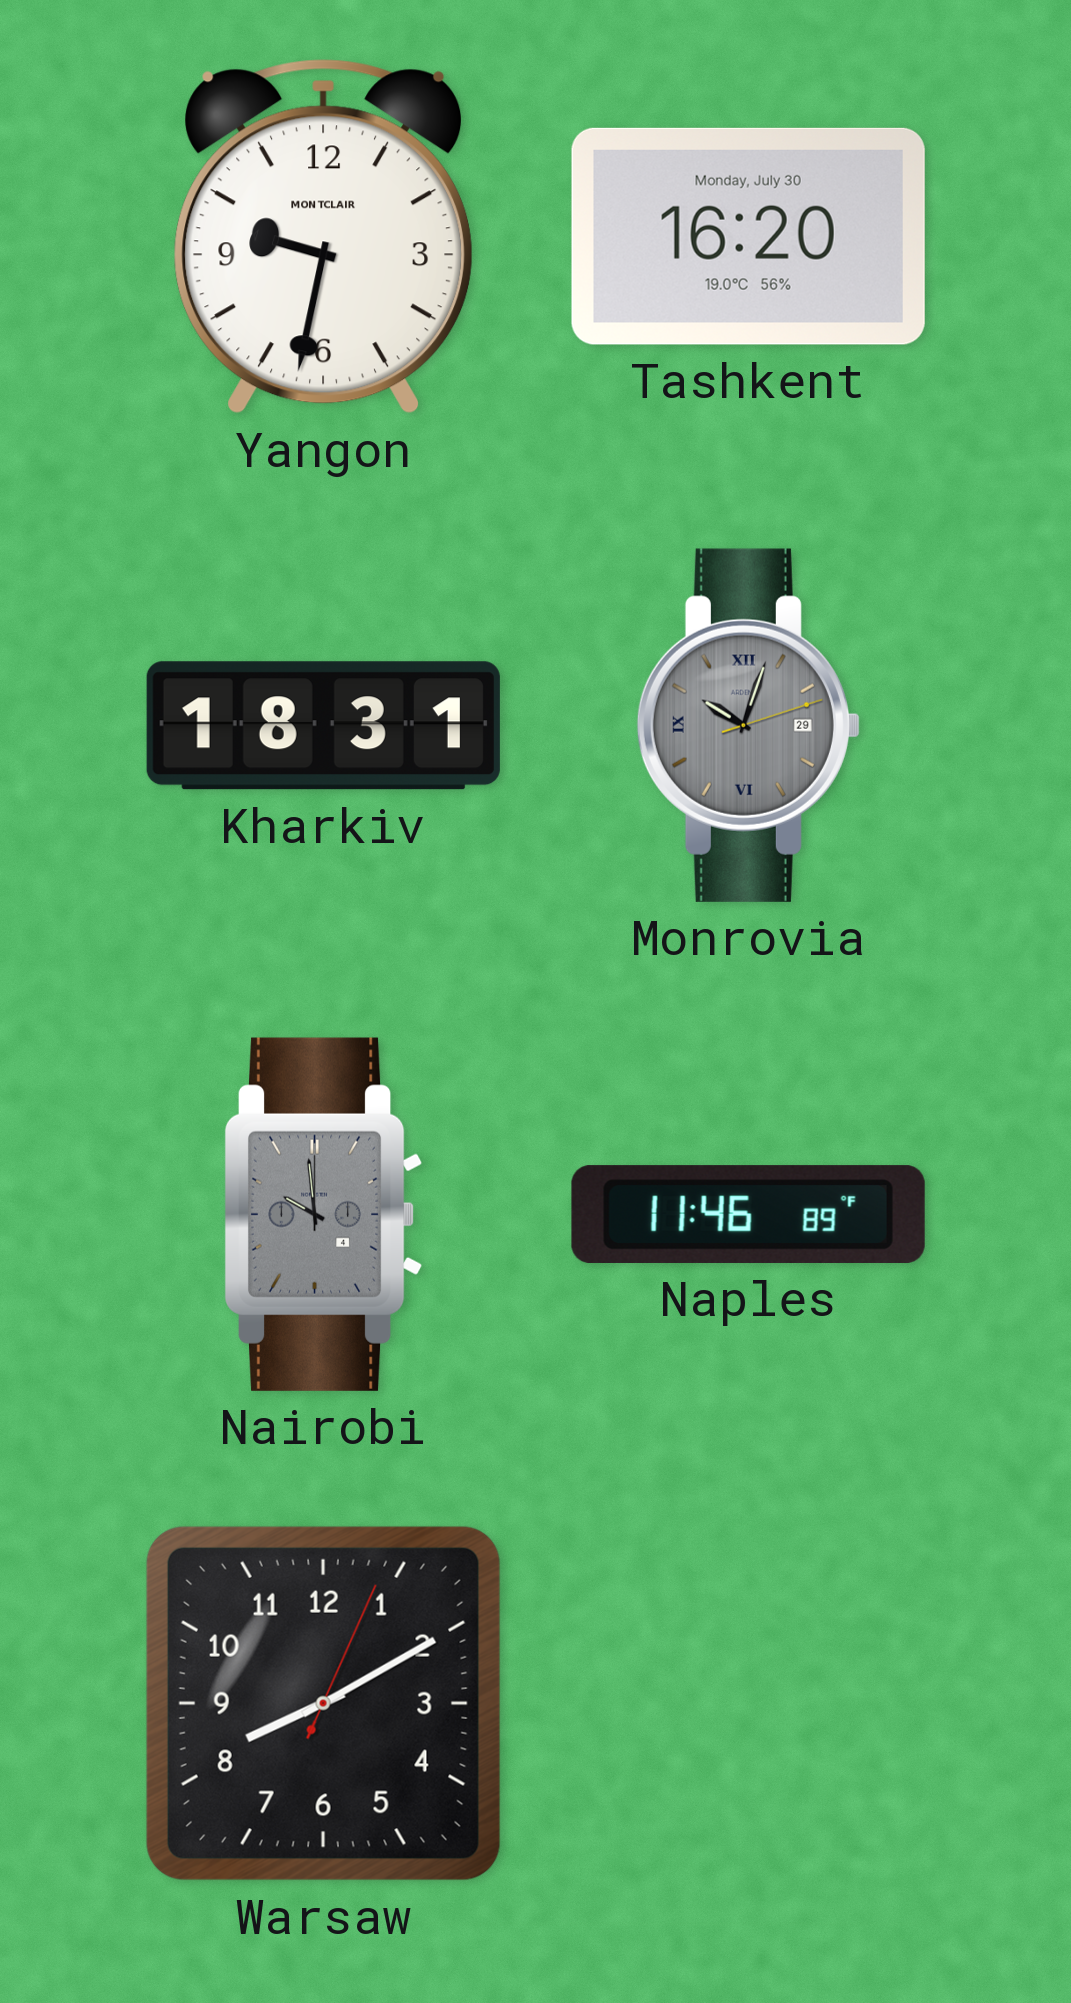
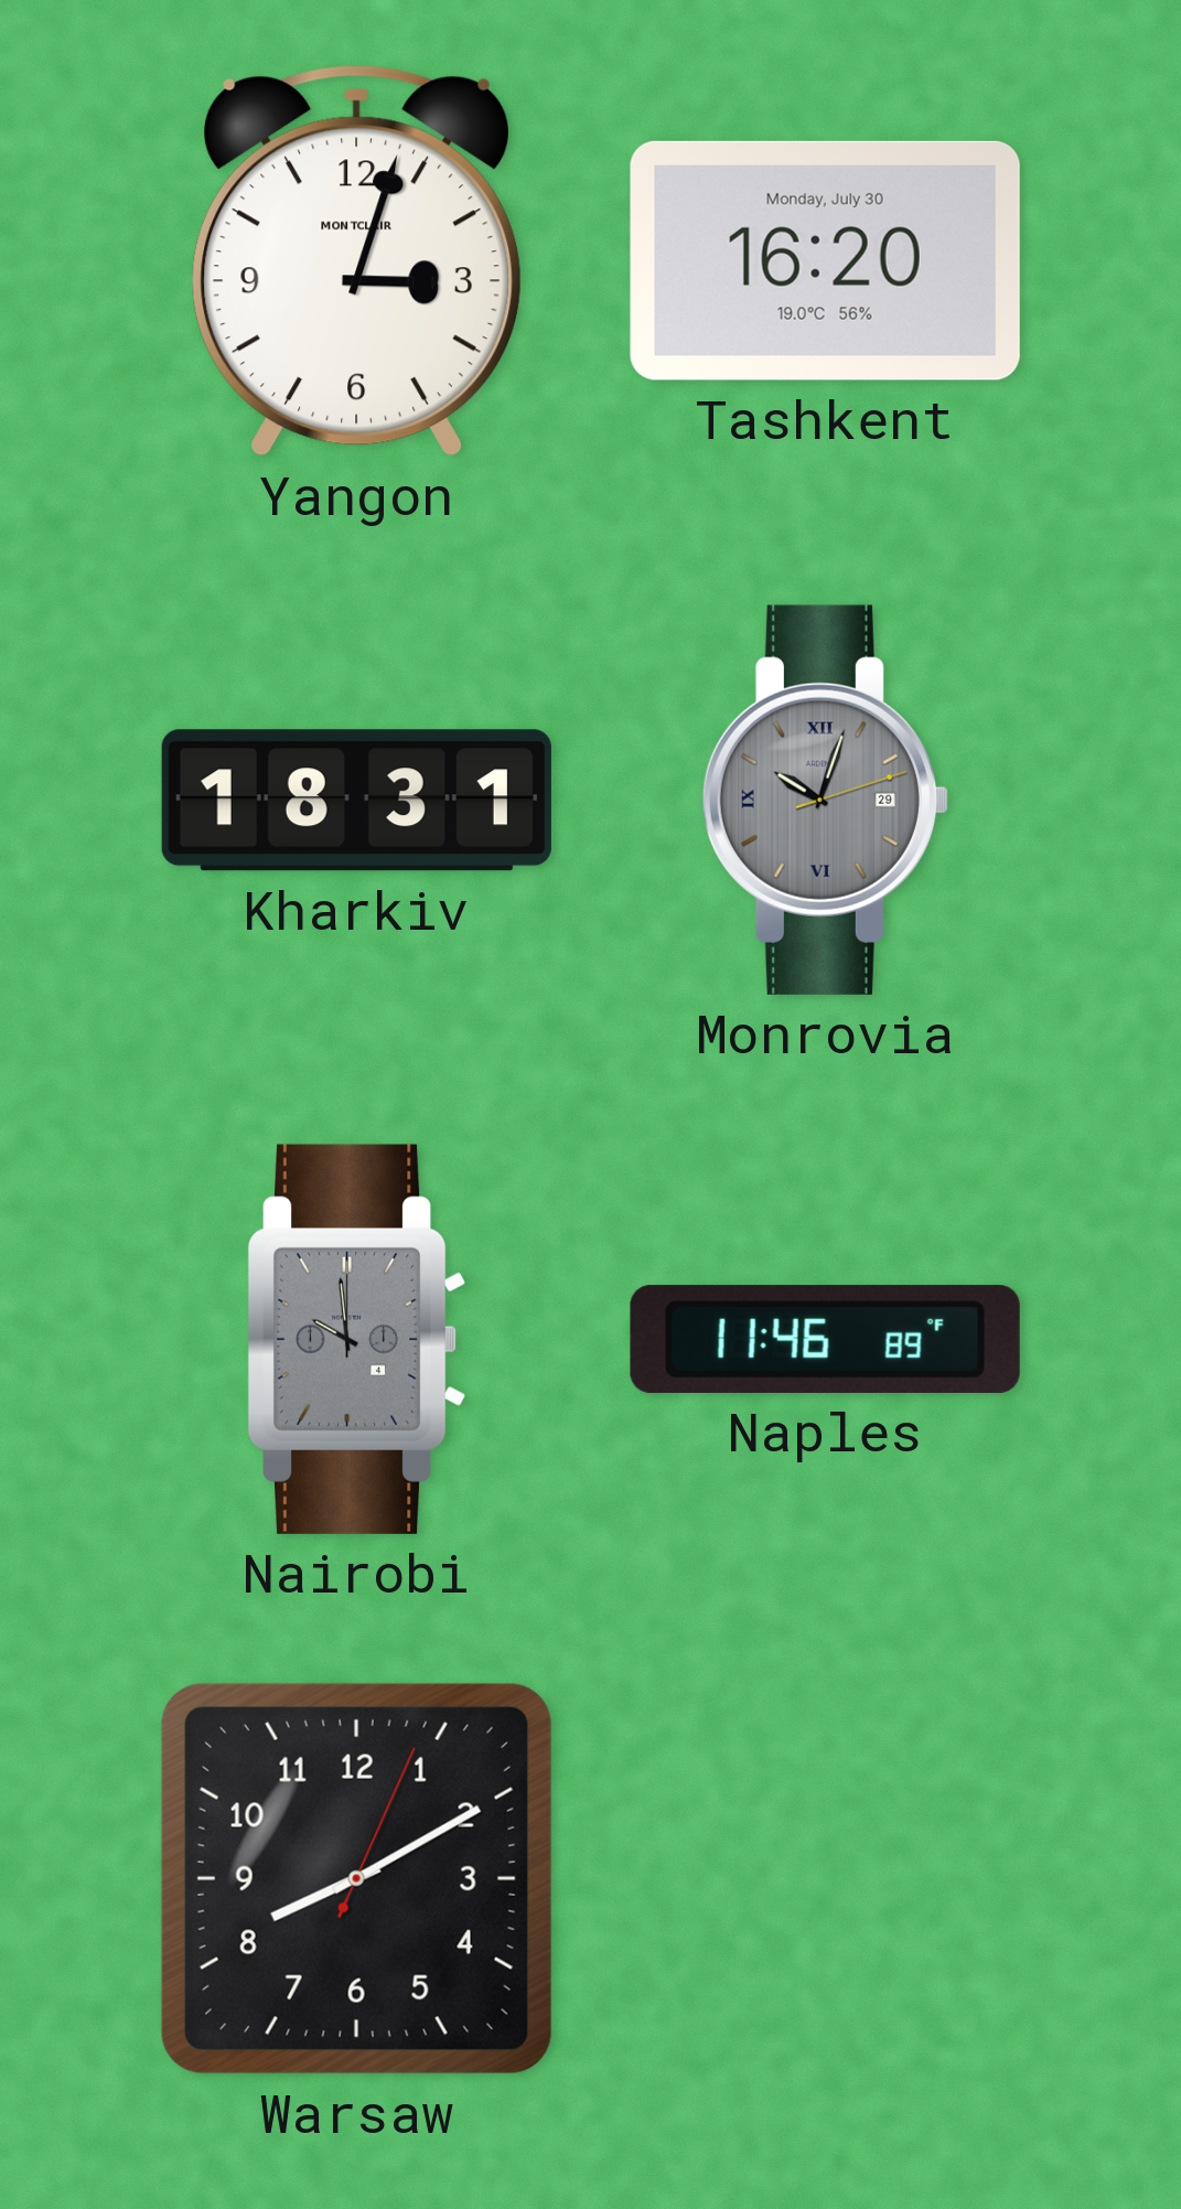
Yangon: 9:32 -> 3:03 (357, 261)
